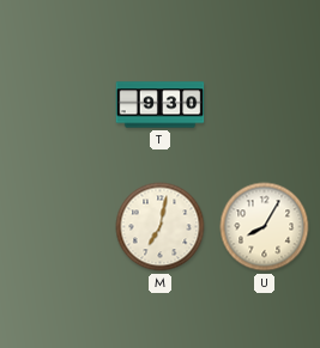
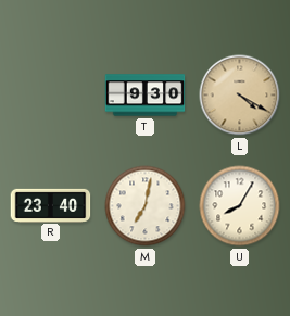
L: none -> 4:20 (240, 96)
R: none -> 23:40 (51, 205)
